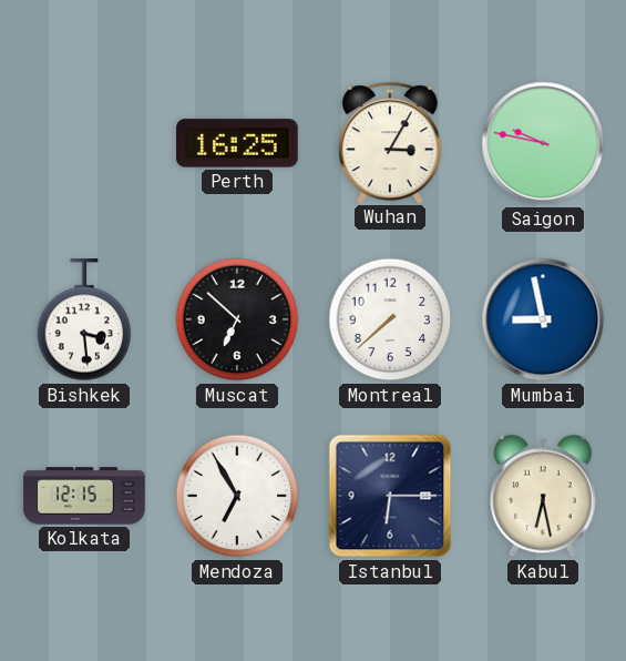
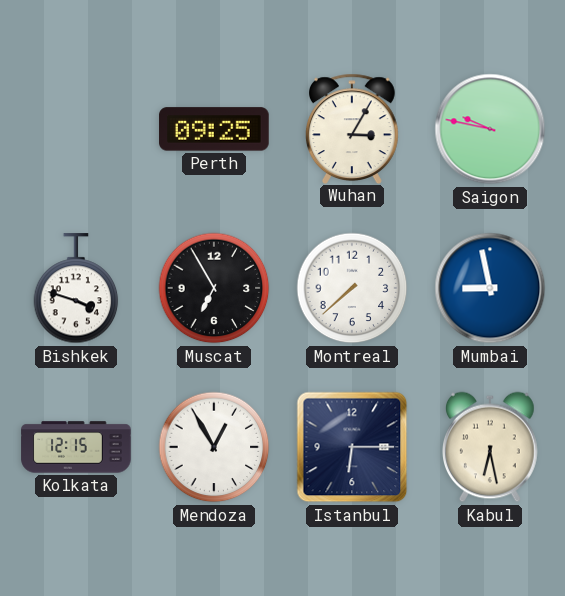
Perth: 16:25 -> 09:25 (214, 129)
Bishkek: 3:29 -> 3:48 (76, 289)
Muscat: 6:52 -> 6:55 (214, 288)
Mendoza: 6:55 -> 12:55 (214, 447)
